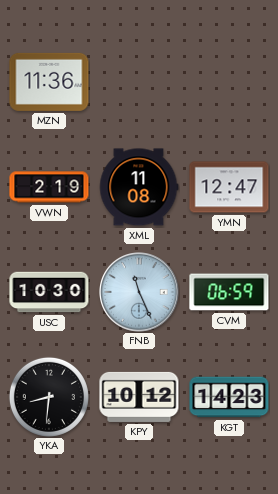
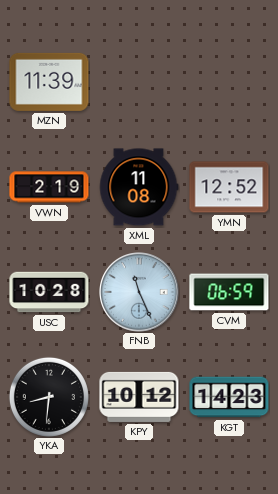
MZN: 11:36 -> 11:39 (49, 82)
YMN: 12:47 -> 12:52 (229, 187)
USC: 10:30 -> 10:28 (49, 292)
